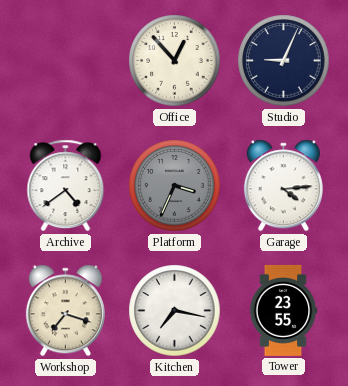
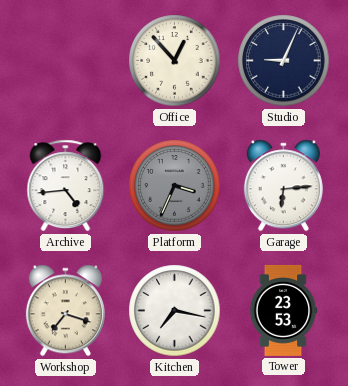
Archive: 4:39 -> 4:44 (66, 186)
Garage: 4:14 -> 6:14 (283, 186)
Tower: 23:55 -> 23:53 (283, 310)
